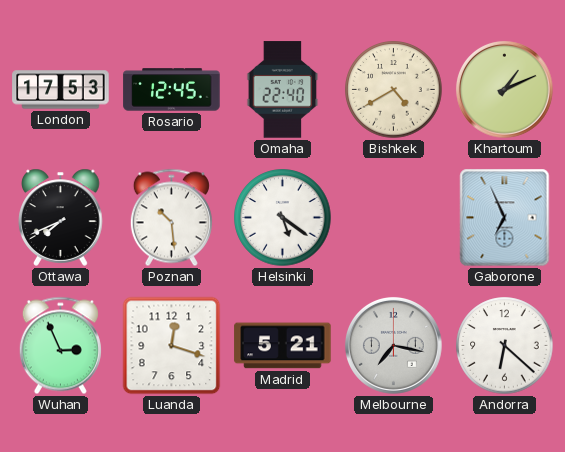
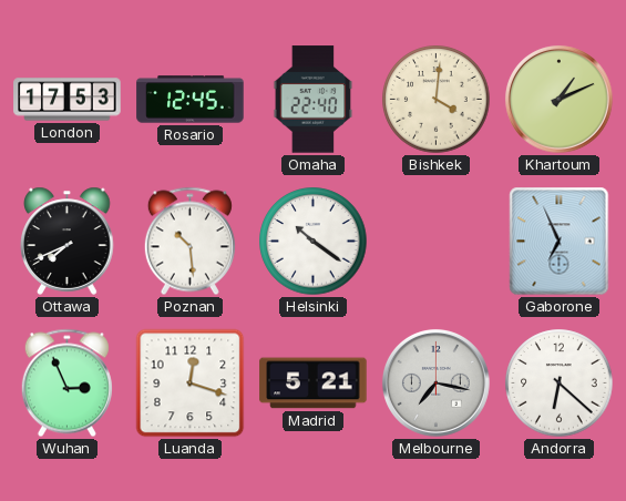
Bishkek: 4:40 -> 4:01 (437, 100)
Helsinki: 5:21 -> 10:21 (314, 242)
